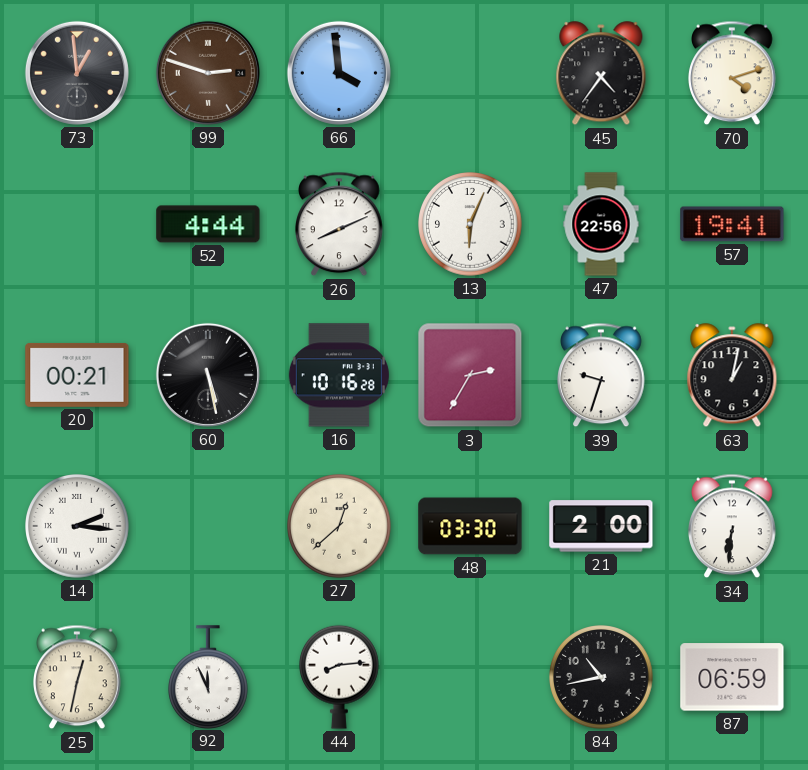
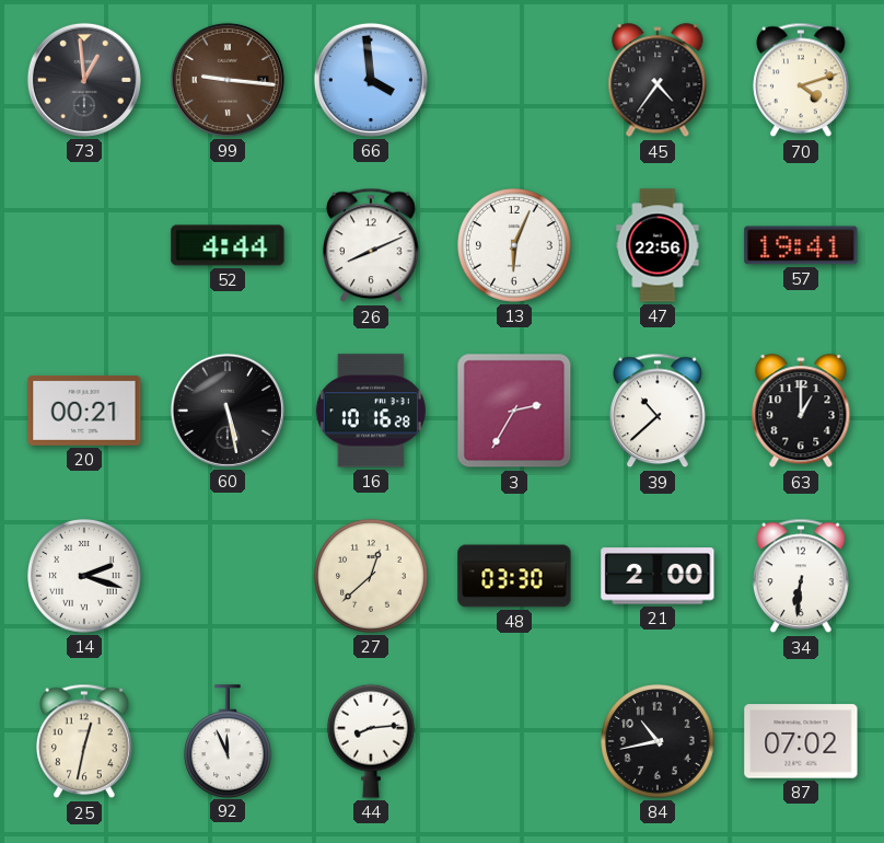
99: 2:48 -> 9:16 (228, 80)
39: 9:33 -> 10:38 (658, 411)
63: 1:02 -> 1:00 (801, 412)
14: 2:16 -> 2:18 (84, 576)
87: 06:59 -> 07:02 (801, 741)
